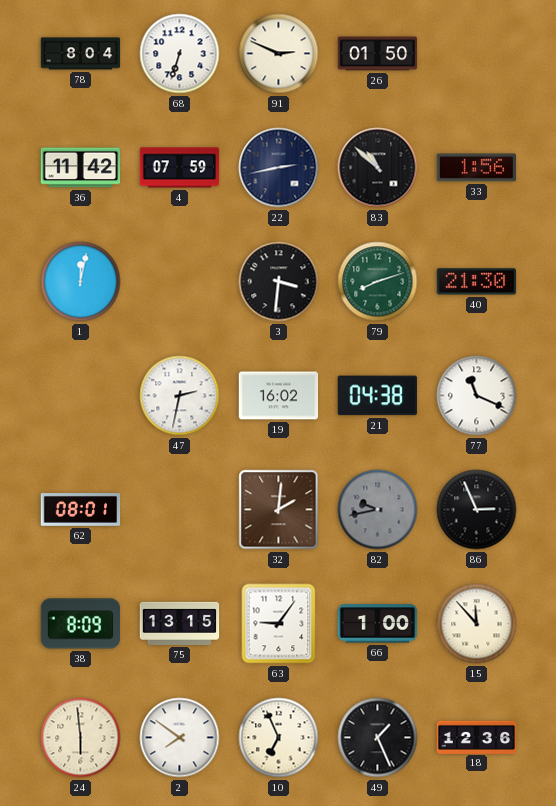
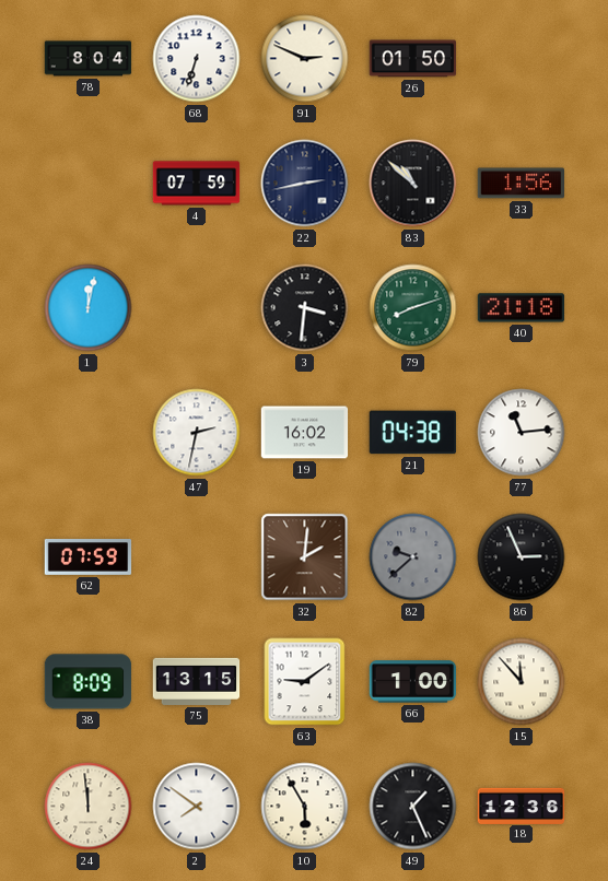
36: 11:42 -> none (81, 168)
40: 21:30 -> 21:18 (522, 308)
77: 11:19 -> 11:14 (522, 433)
62: 08:01 -> 07:59 (89, 557)
82: 9:43 -> 9:38 (413, 557)
63: 9:06 -> 9:09 (305, 682)
24: 5:59 -> 11:59 (89, 807)
10: 6:56 -> 5:55 (305, 807)
